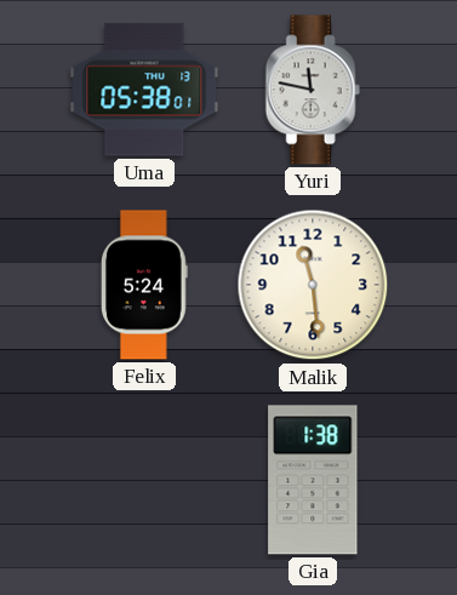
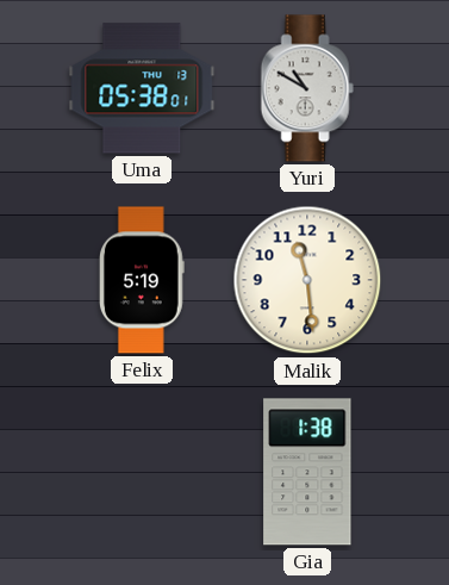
Yuri: 11:47 -> 10:50 (307, 88)
Felix: 5:24 -> 5:19 (142, 280)
